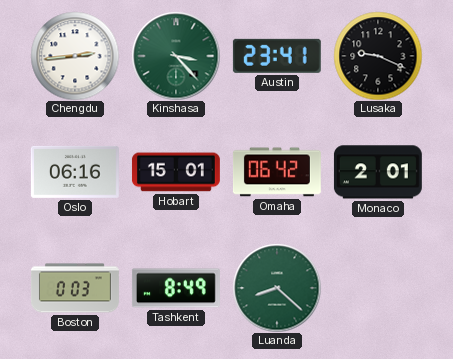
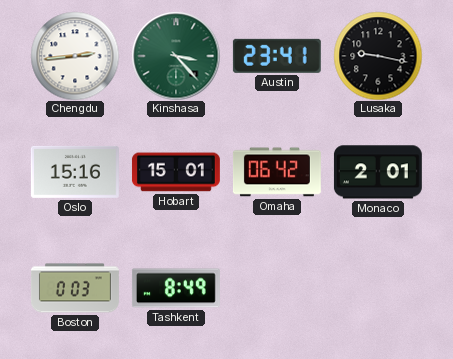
Lusaka: 9:19 -> 9:17 (378, 56)
Oslo: 06:16 -> 15:16 (75, 172)
Luanda: 8:22 -> none (277, 288)
